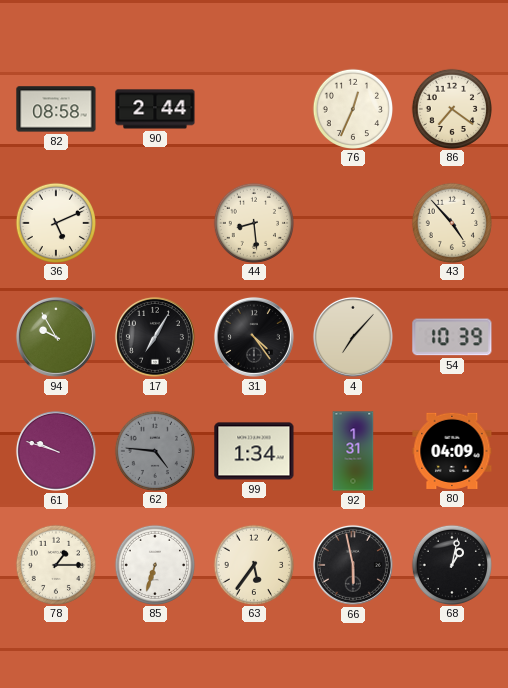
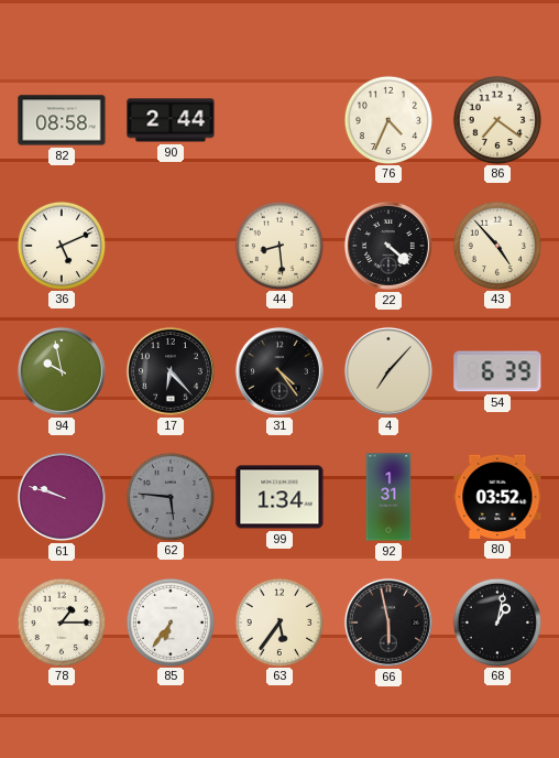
76: 12:34 -> 4:34 (387, 119)
22: none -> 4:22 (388, 246)
94: 9:55 -> 9:58 (62, 371)
17: 7:05 -> 6:23 (171, 371)
54: 10:39 -> 6:39 (497, 371)
62: 4:46 -> 5:46 (169, 496)
80: 04:09 -> 03:52 (497, 497)
85: 6:33 -> 6:36 (169, 621)
